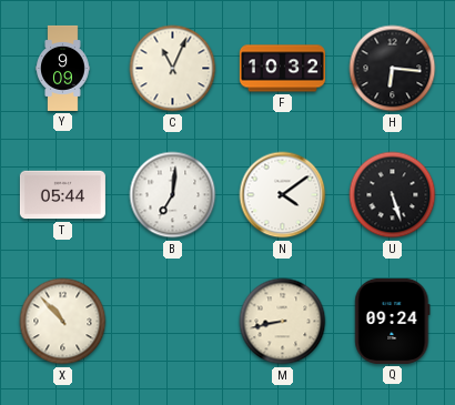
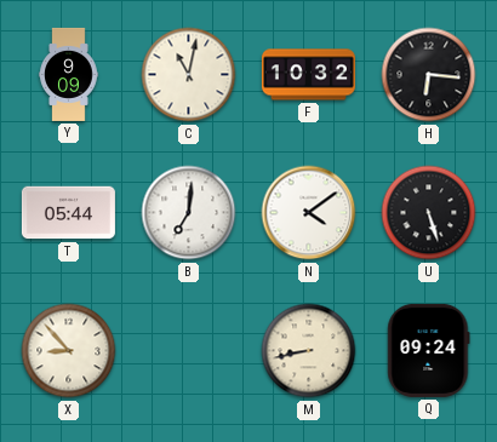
C: 11:04 -> 11:02 (189, 75)
X: 10:53 -> 8:53 (69, 351)
